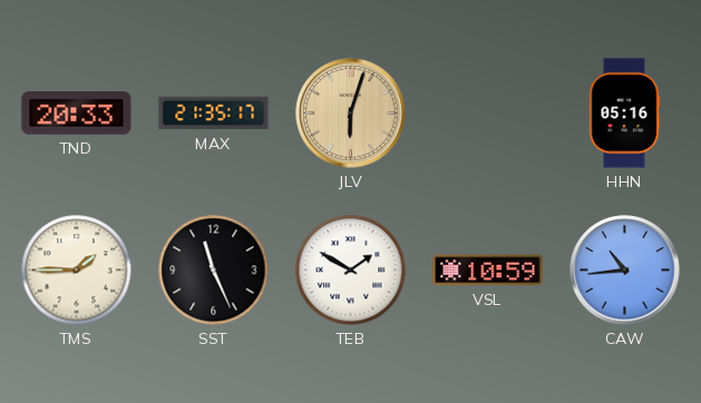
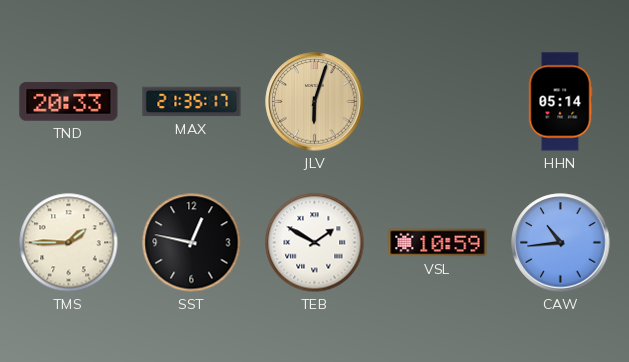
HHN: 05:16 -> 05:14 (560, 102)
SST: 11:26 -> 12:47 (192, 243)
